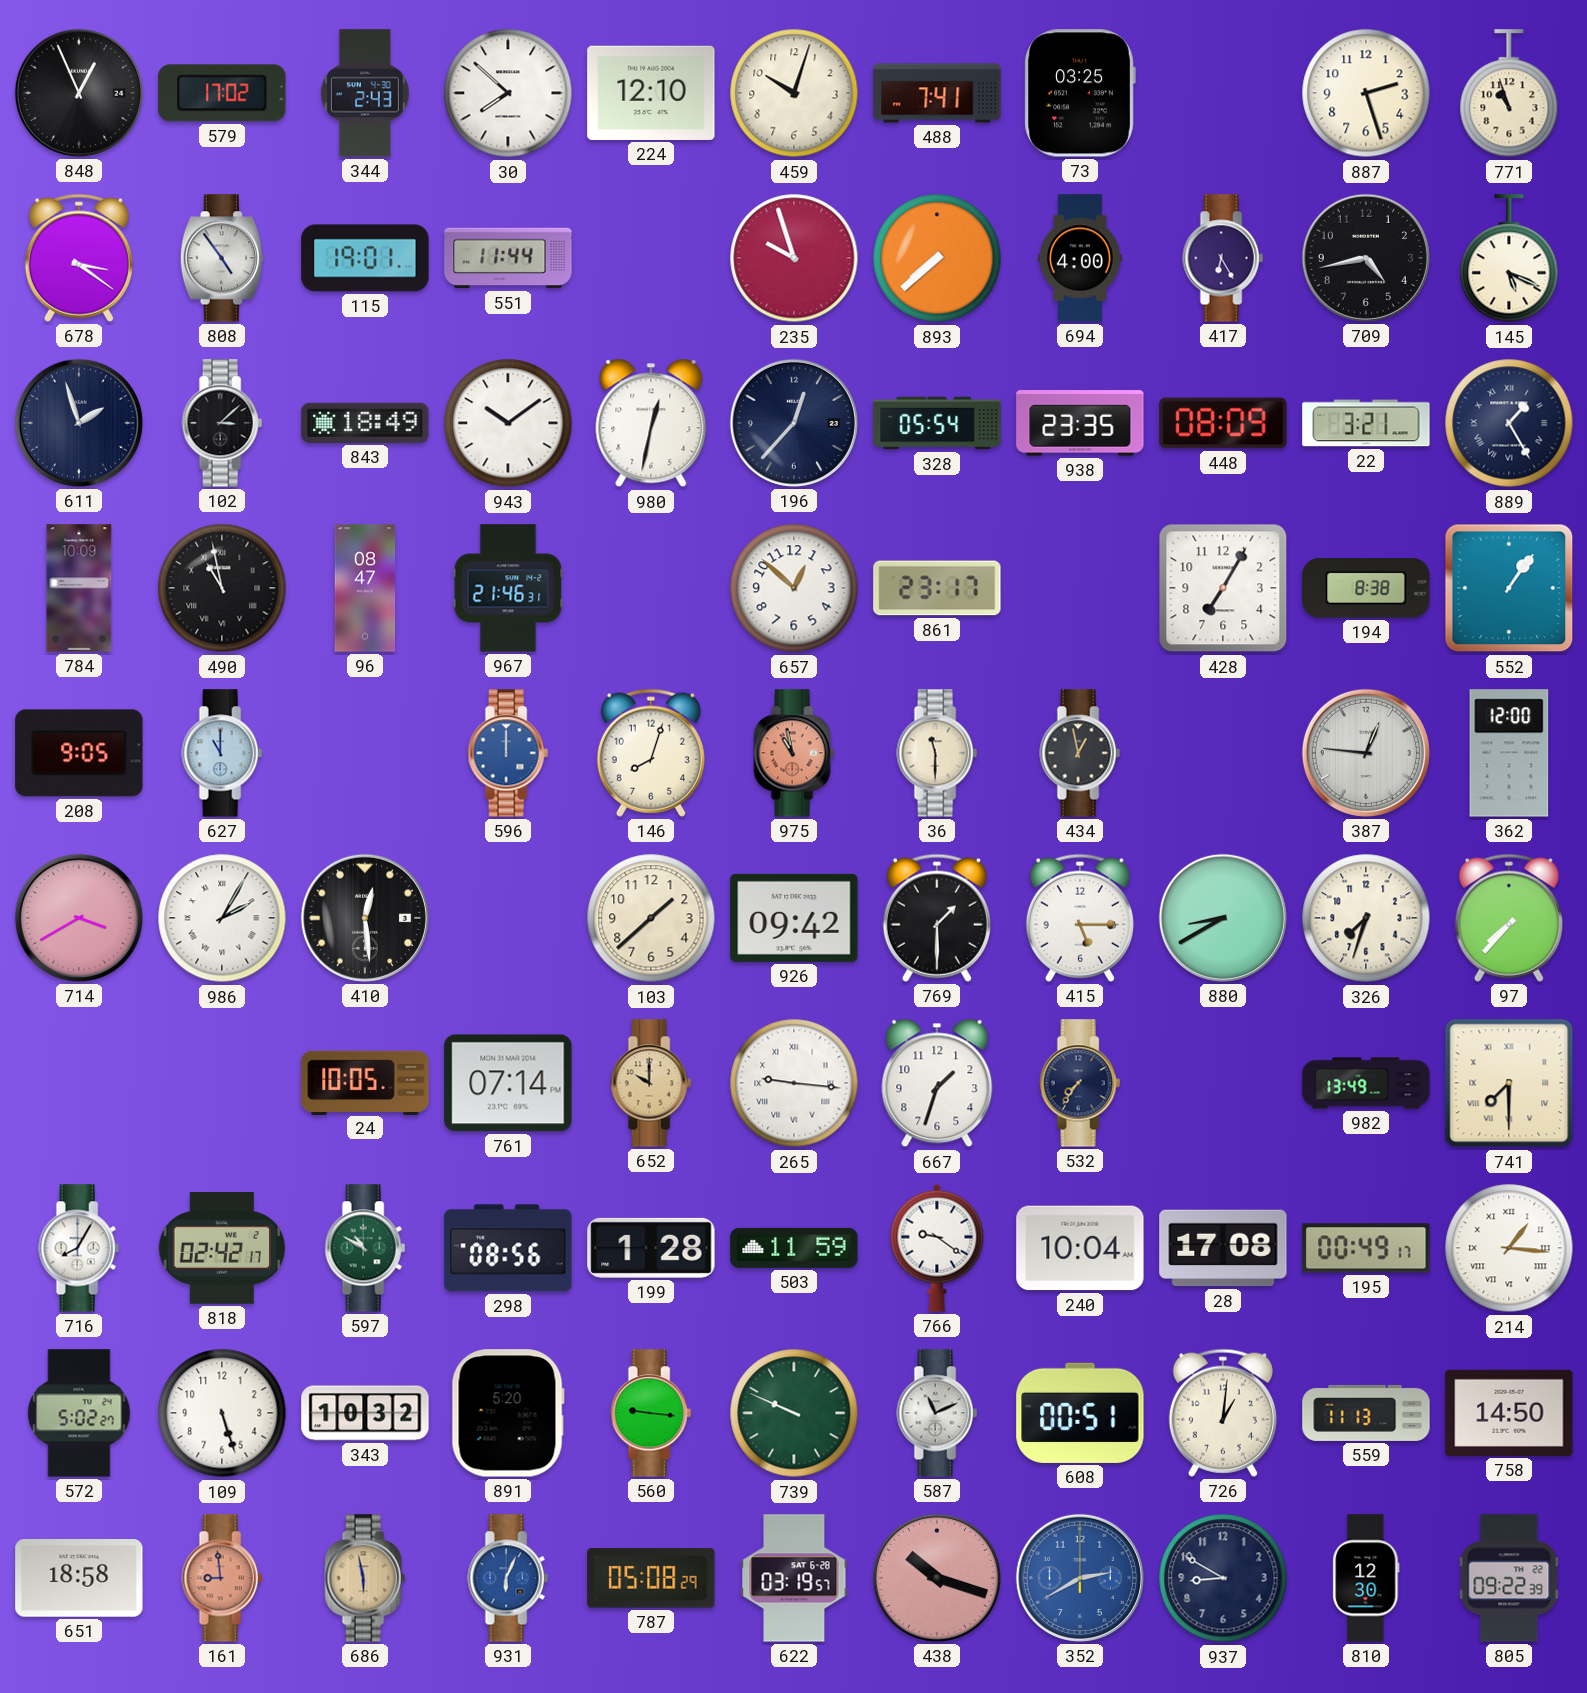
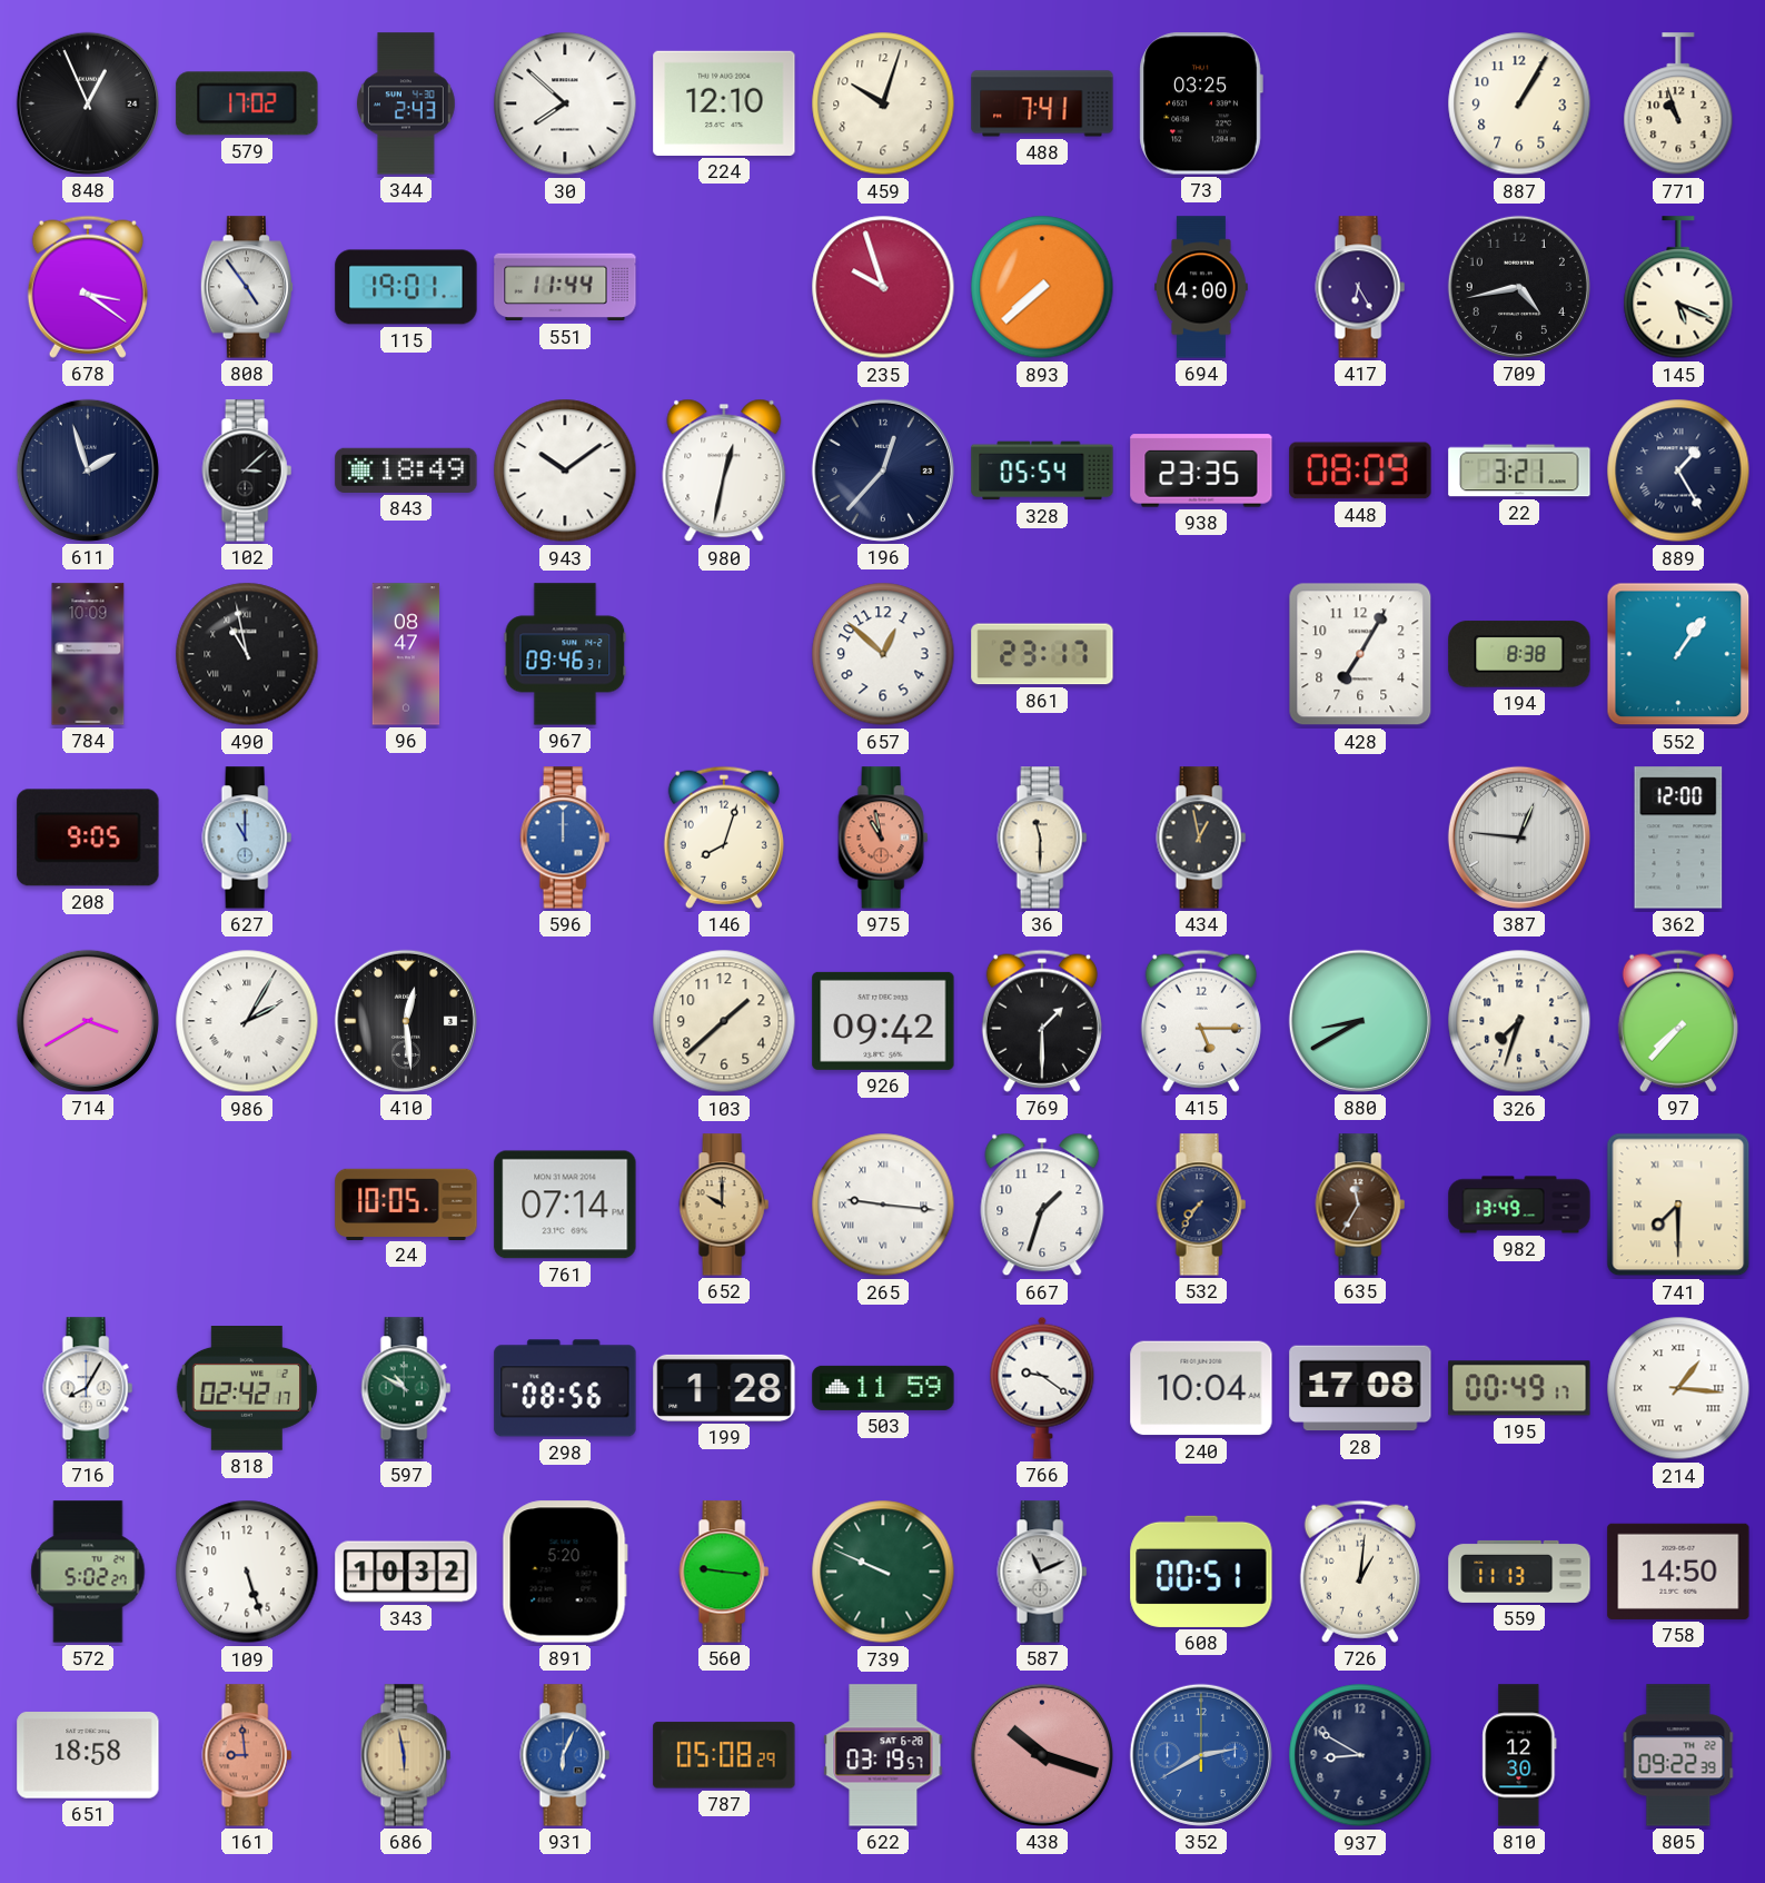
887: 2:27 -> 1:05 (1519, 103)
967: 21:46 -> 09:46 (565, 654)
635: none -> 11:35 (1360, 1205)
